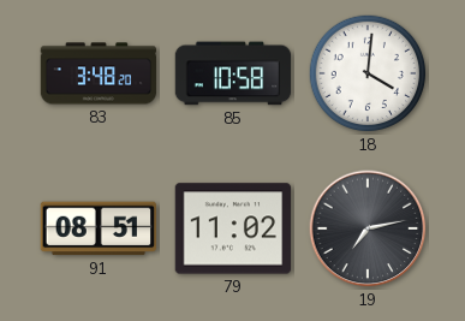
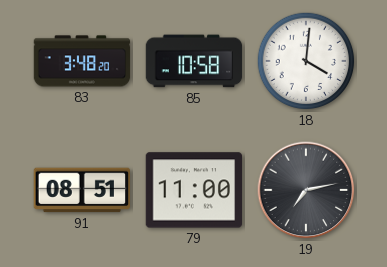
79: 11:02 -> 11:00 (194, 190)
